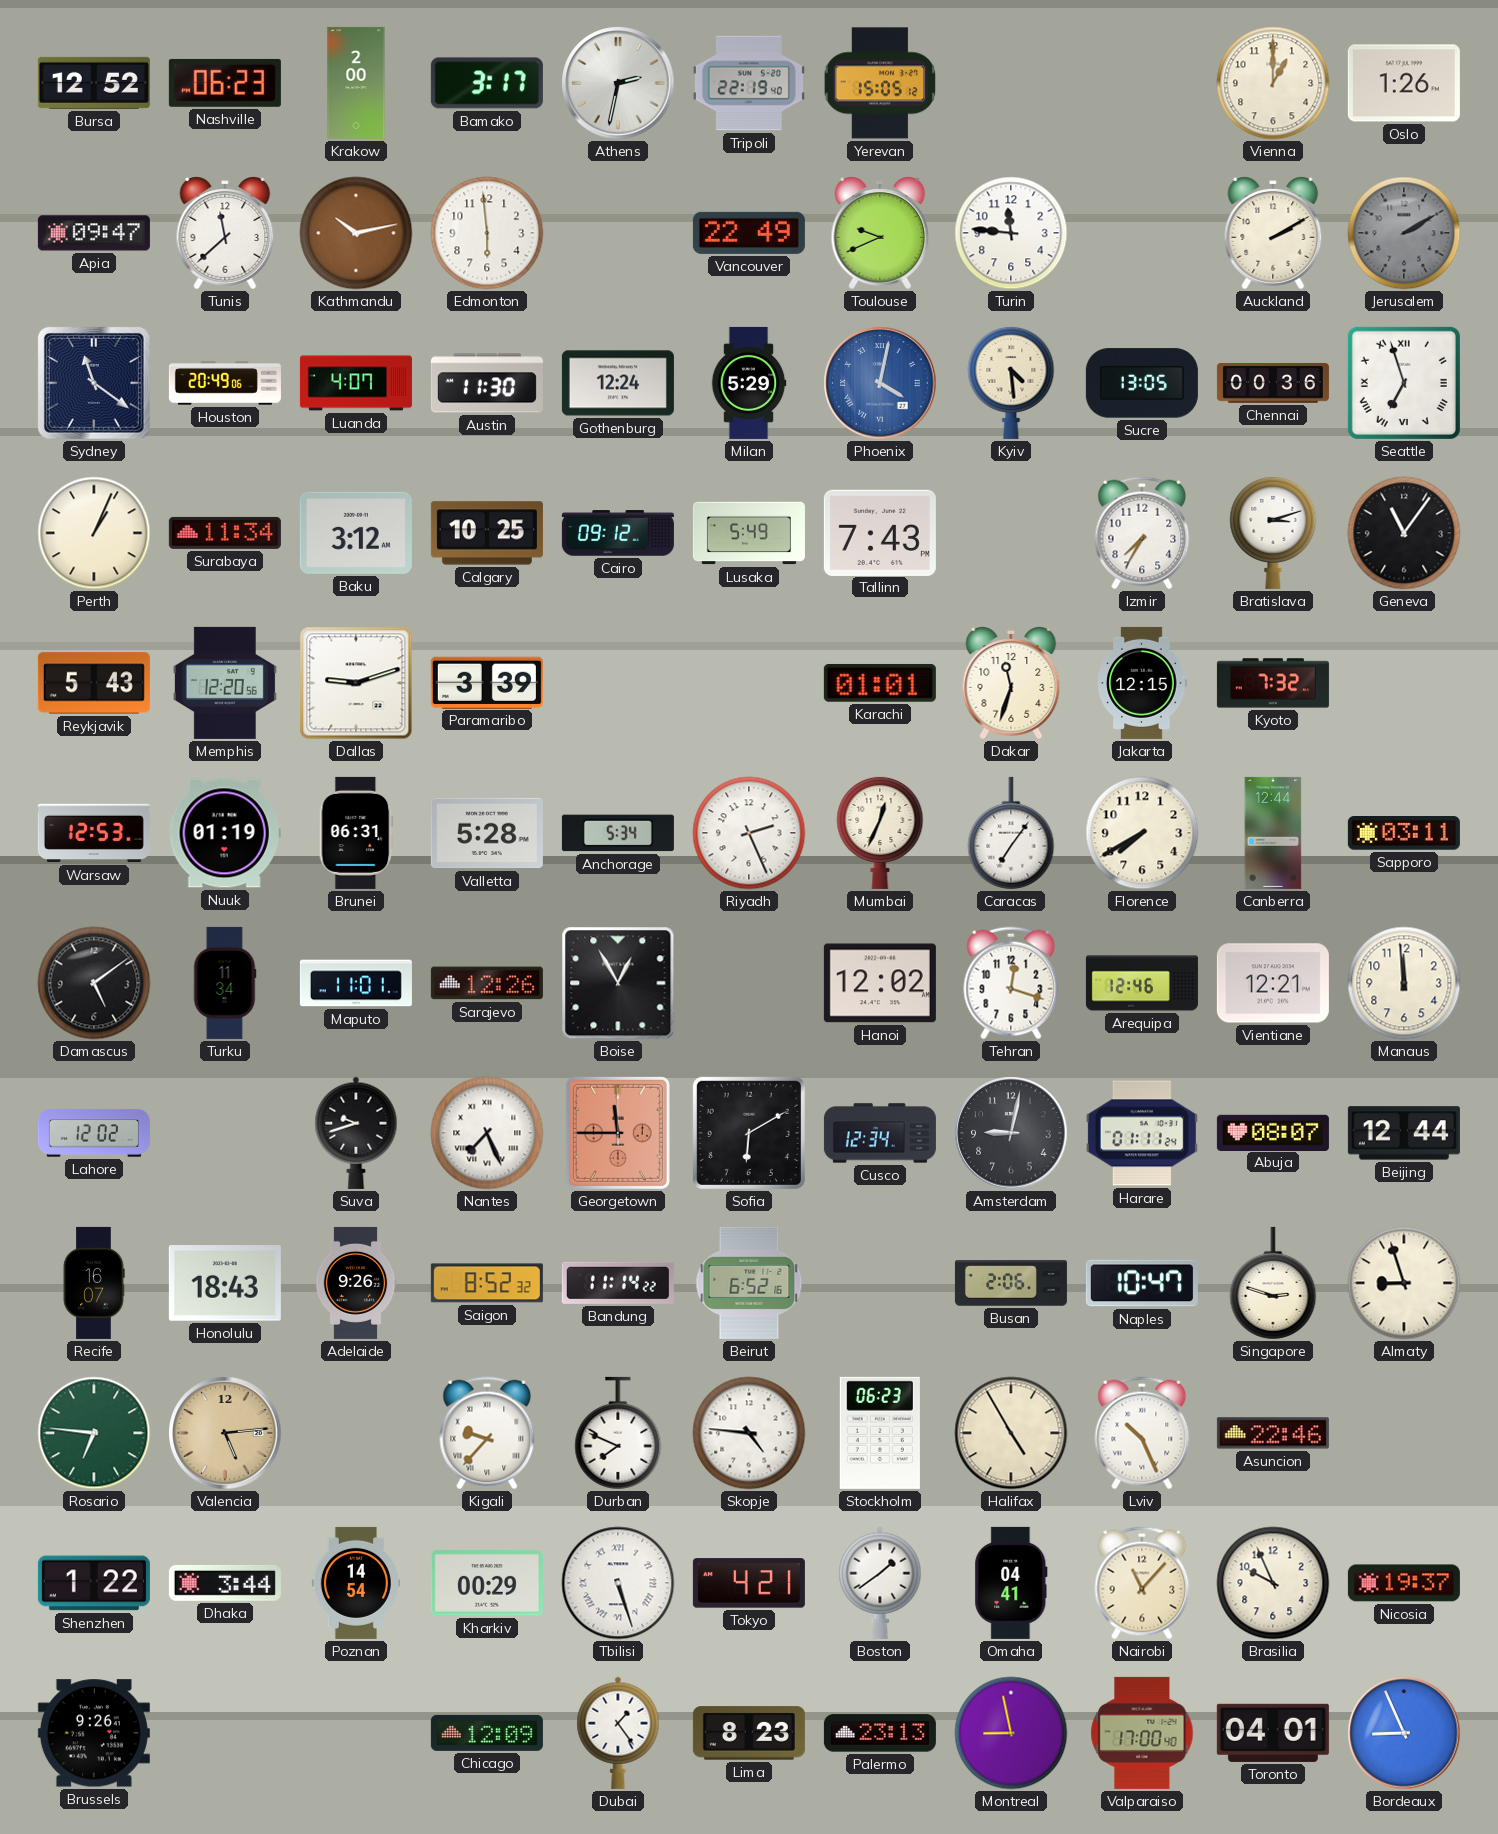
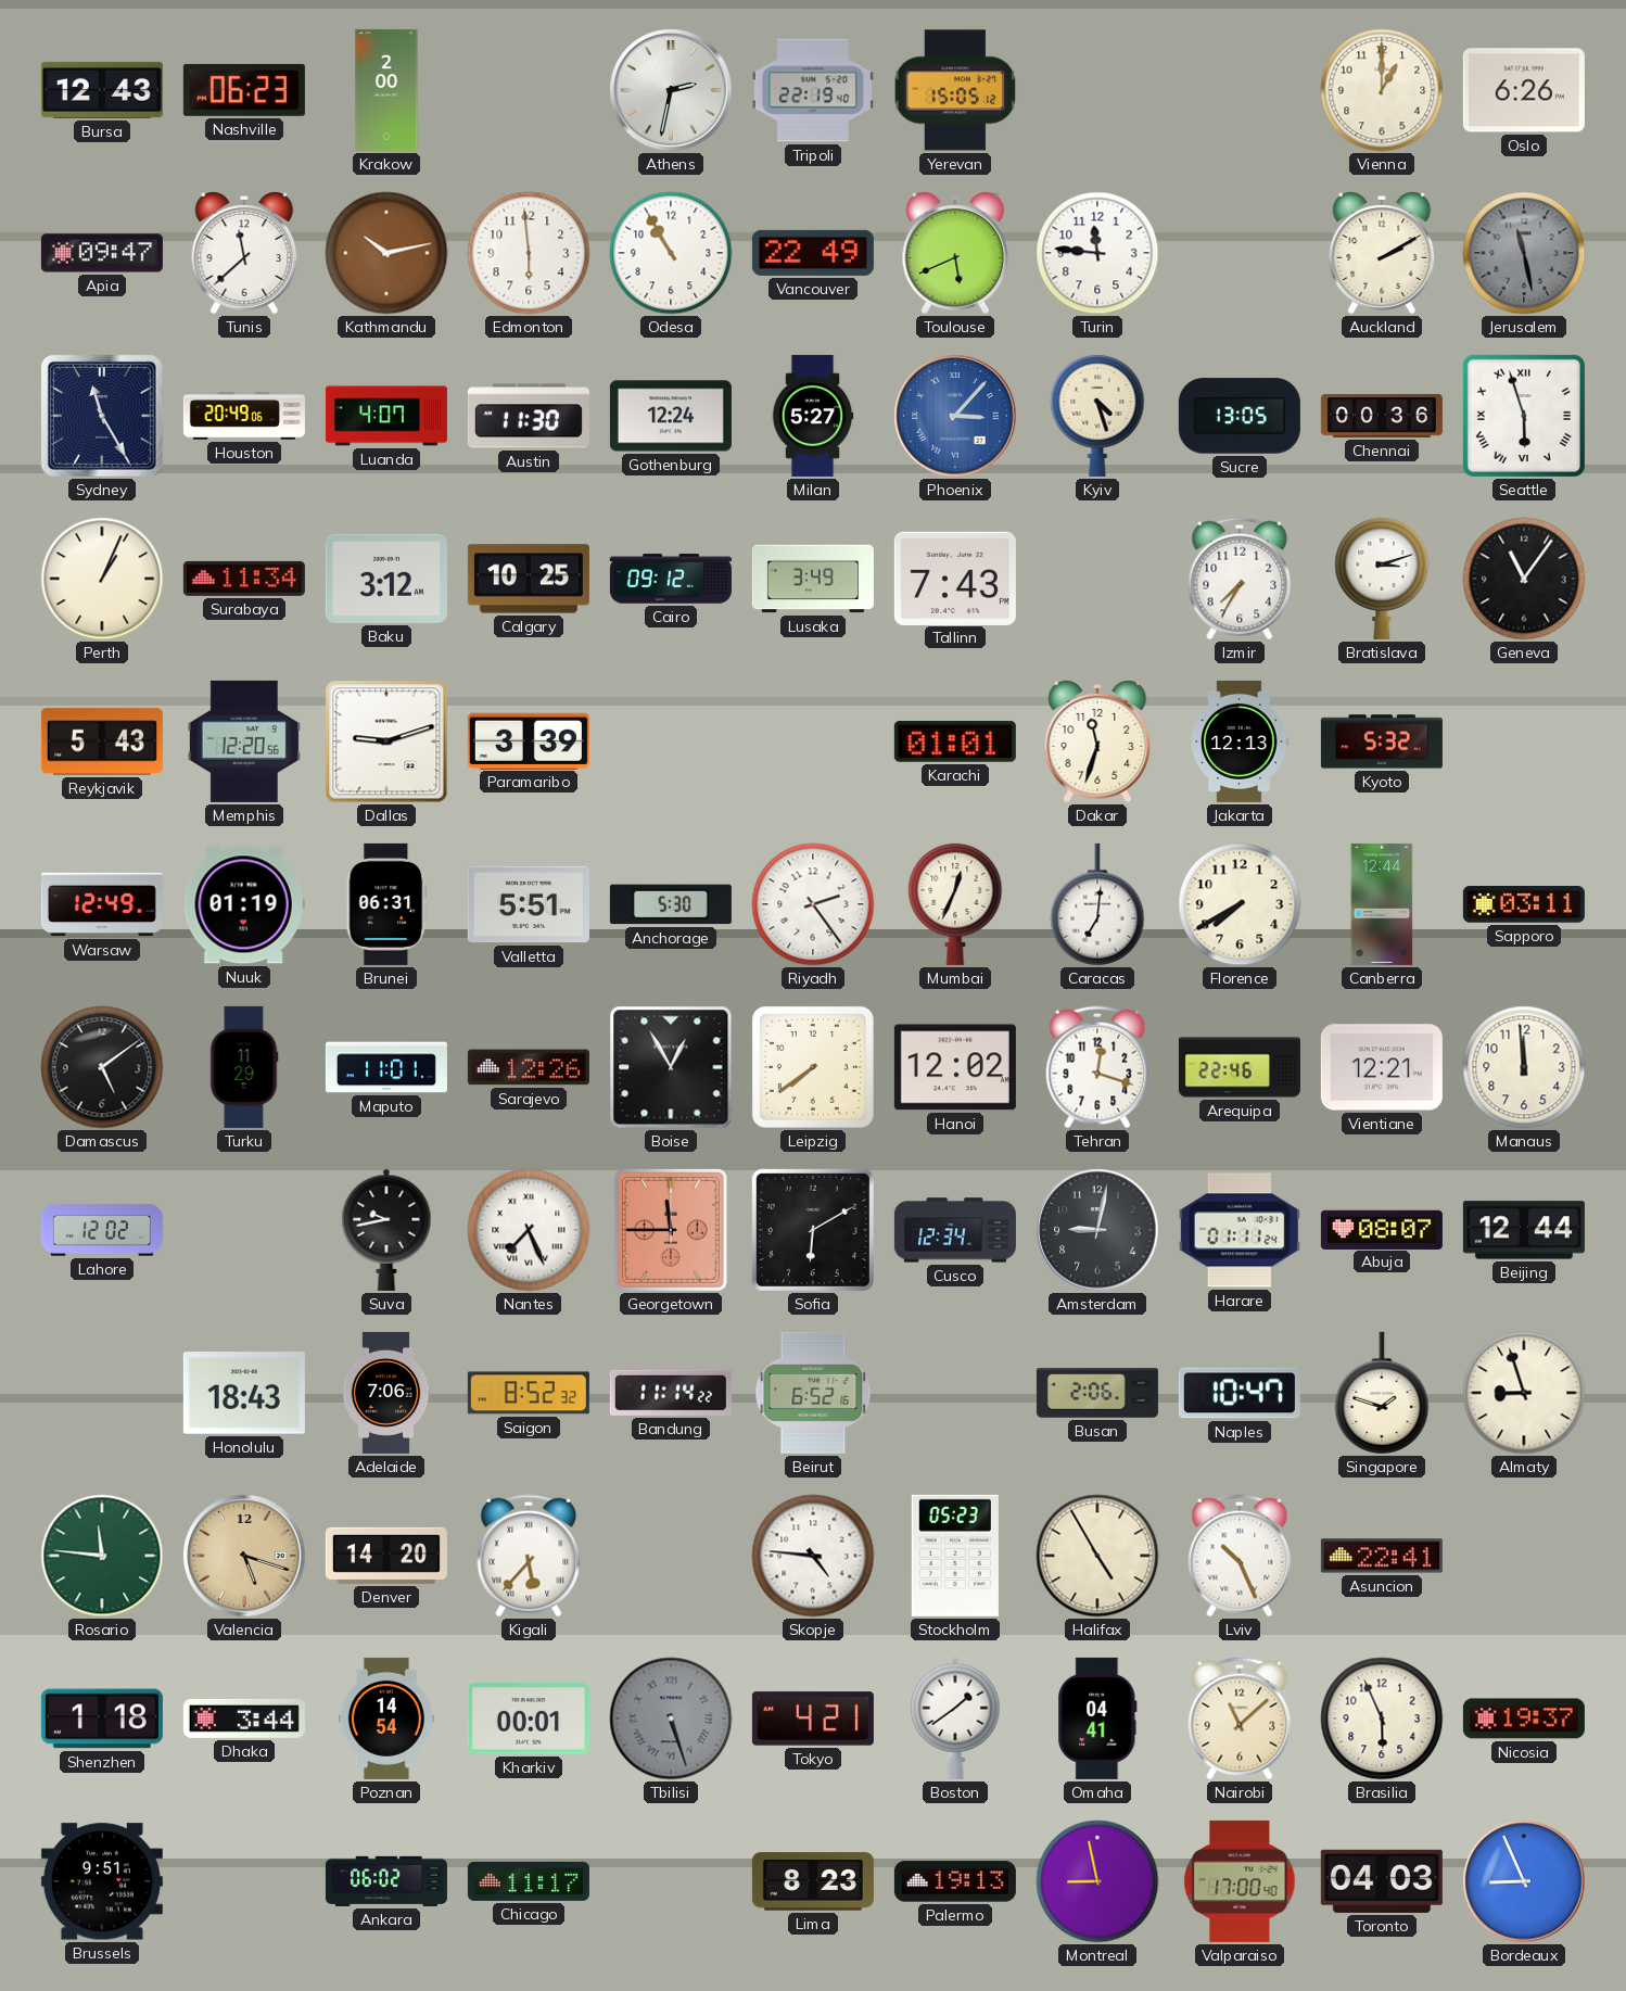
Bursa: 12:52 -> 12:43 (102, 90)
Bamako: 3:17 -> none (487, 83)
Oslo: 1:26 -> 6:26 (1524, 90)
Odesa: none -> 10:55 (671, 253)
Toulouse: 9:41 -> 5:41 (955, 253)
Jerusalem: 2:10 -> 11:28 (1524, 253)
Sydney: 11:21 -> 11:25 (102, 416)
Milan: 5:29 -> 5:27 (813, 416)
Phoenix: 4:02 -> 3:07 (955, 416)
Kyiv: 4:29 -> 4:27 (1097, 415)
Seattle: 6:57 -> 5:57 (1524, 416)
Lusaka: 5:49 -> 3:49 (813, 579)
Jakarta: 12:15 -> 12:13 (1240, 741)
Kyoto: 7:32 -> 5:32 (1382, 741)
Warsaw: 12:53 -> 12:49 (102, 904)
Valletta: 5:28 -> 5:51 (529, 904)
Anchorage: 5:34 -> 5:30 (671, 904)
Riyadh: 2:26 -> 2:24 (813, 904)
Caracas: 7:06 -> 7:01 (1097, 904)
Turku: 11:34 -> 11:29 (244, 1067)
Leipzig: none -> 7:39 (813, 1067)
Arequipa: 12:46 -> 22:46 (1240, 1067)
Suva: 9:42 -> 9:43 (386, 1230)
Recife: 16:07 -> none (94, 1283)
Adelaide: 9:26 -> 7:06 (386, 1393)
Singapore: 2:48 -> 1:48 (1382, 1393)
Rosario: 6:46 -> 11:46 (102, 1556)
Valencia: 5:14 -> 5:18 (244, 1556)
Denver: none -> 14:20 (386, 1556)
Kigali: 9:37 -> 5:37 (529, 1556)
Durban: 7:49 -> none (618, 1433)
Stockholm: 06:23 -> 05:23 (955, 1556)
Asuncion: 22:46 -> 22:41 (1382, 1556)
Shenzhen: 1:22 -> 1:18 (102, 1719)
Kharkiv: 00:29 -> 00:01 (529, 1719)
Tbilisi dial: white -> grey (671, 1719)
Nairobi: 11:07 -> 11:08 (1240, 1719)
Brasilia: 9:56 -> 5:56 (1382, 1719)
Brussels: 9:26 -> 9:51 (102, 1881)
Ankara: none -> 06:02 (386, 1881)
Chicago: 12:09 -> 11:17 (529, 1881)
Dubai: 1:24 -> none (618, 1733)
Palermo: 23:13 -> 19:13 (955, 1881)
Toronto: 04:01 -> 04:03 (1382, 1881)
